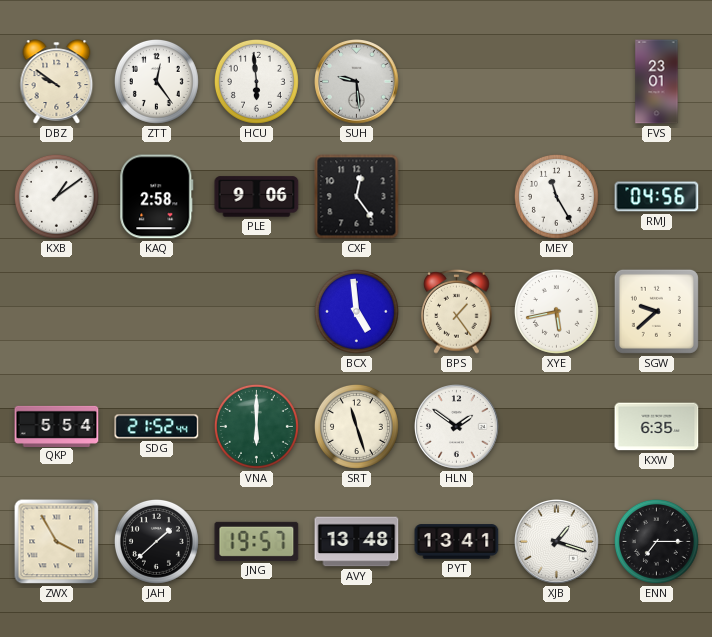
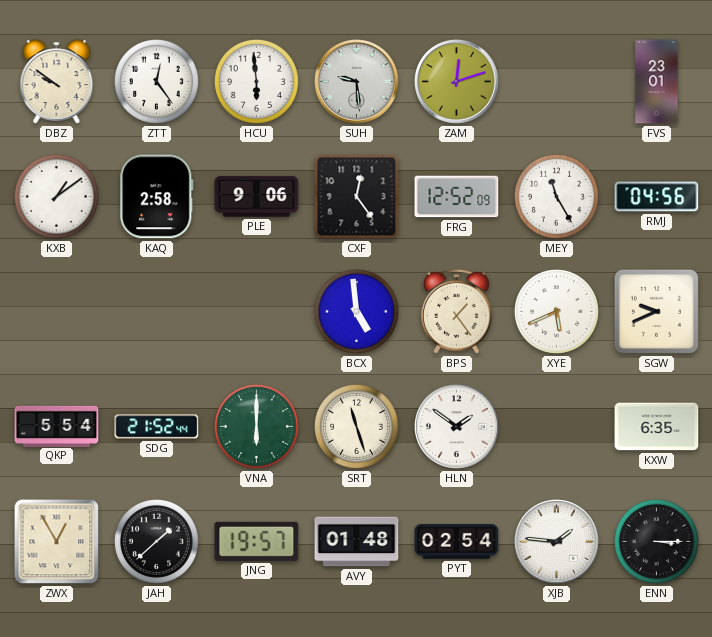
ZAM: none -> 12:12 (457, 82)
FRG: none -> 12:52 (457, 197)
XYE: 5:43 -> 5:41 (556, 311)
SGW: 9:38 -> 9:41 (656, 311)
ZWX: 3:55 -> 12:55 (57, 542)
AVY: 13:48 -> 01:48 (357, 542)
PYT: 13:41 -> 02:54 (457, 542)
XJB: 1:18 -> 1:46 (557, 542)
ENN: 7:15 -> 3:15 (656, 541)
